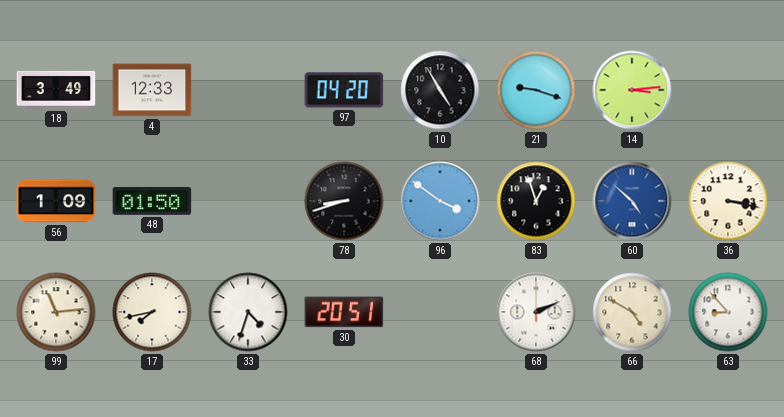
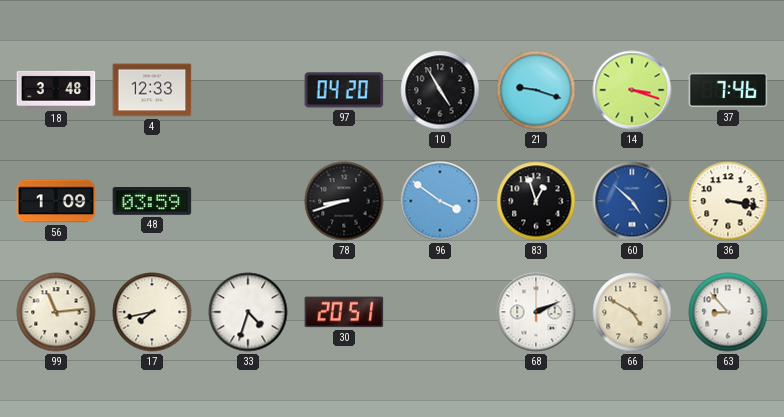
18: 3:49 -> 3:48 (56, 90)
14: 3:14 -> 3:18 (632, 90)
37: none -> 7:46 (728, 90)
48: 01:50 -> 03:59 (152, 202)
